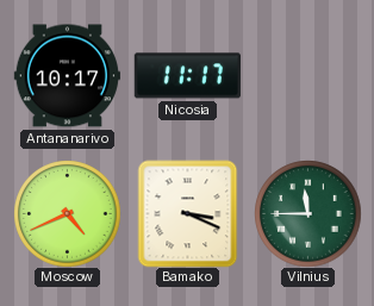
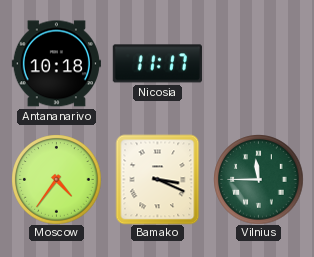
Antananarivo: 10:17 -> 10:18 (56, 64)
Moscow: 4:41 -> 4:36 (56, 179)
